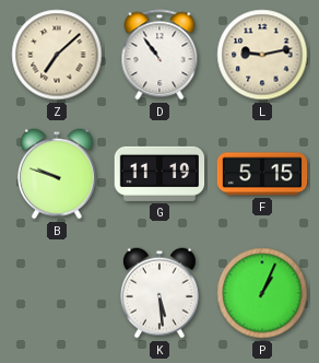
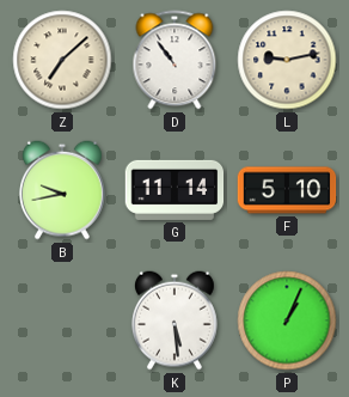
B: 9:48 -> 9:43 (63, 190)
G: 11:19 -> 11:14 (174, 190)
F: 5:15 -> 5:10 (287, 190)
